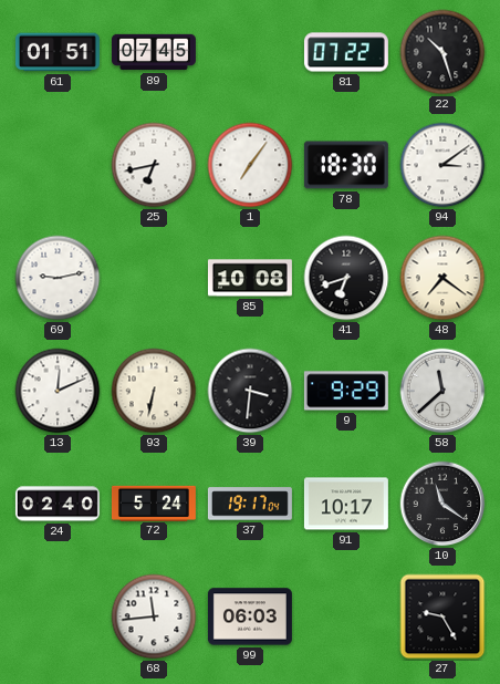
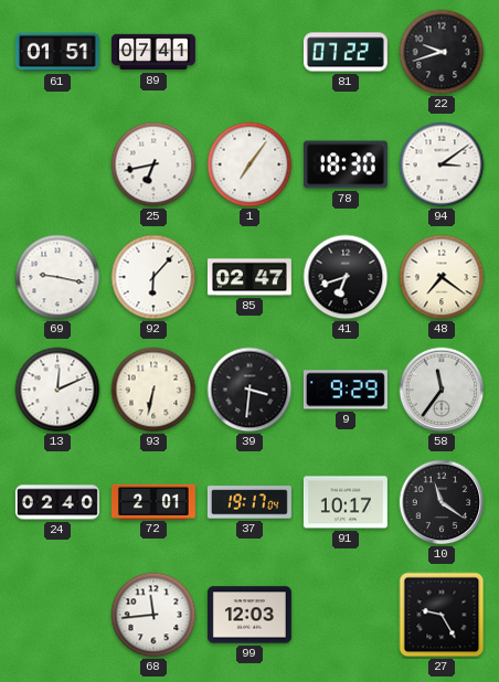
89: 07:45 -> 07:41 (153, 52)
22: 10:27 -> 9:42 (442, 52)
69: 9:13 -> 9:17 (57, 277)
92: none -> 6:07 (153, 277)
85: 10:08 -> 02:47 (250, 277)
58: 11:38 -> 11:36 (442, 390)
72: 5:24 -> 2:01 (153, 501)
99: 06:03 -> 12:03 (250, 615)
